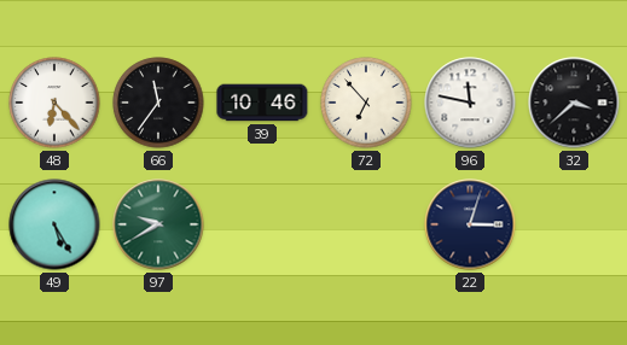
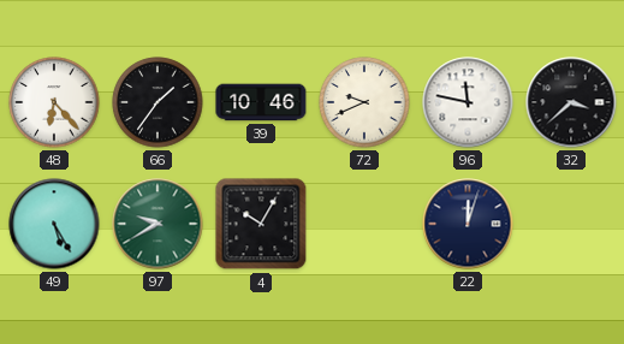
66: 11:36 -> 1:36 (158, 102)
72: 6:53 -> 9:41 (364, 102)
4: none -> 10:05 (261, 224)
22: 3:03 -> 12:03 (468, 224)
